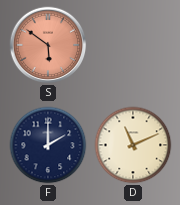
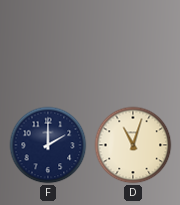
S: 5:51 -> none (48, 45)
D: 11:11 -> 11:03 (133, 145)
